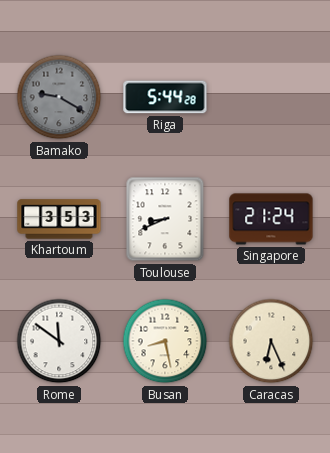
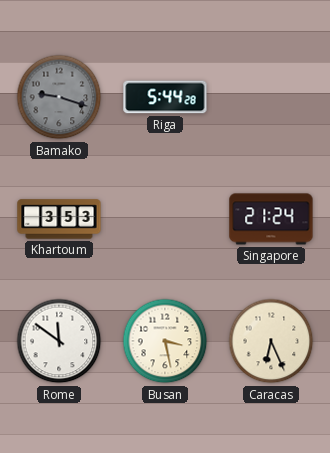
Bamako: 9:20 -> 9:18 (59, 97)
Toulouse: 8:41 -> none (165, 219)
Busan: 8:28 -> 3:28 (165, 341)
